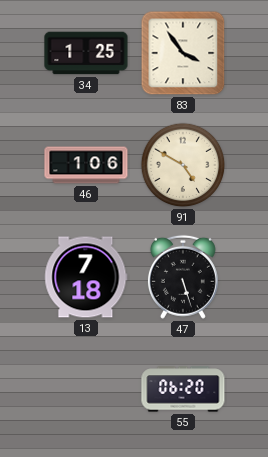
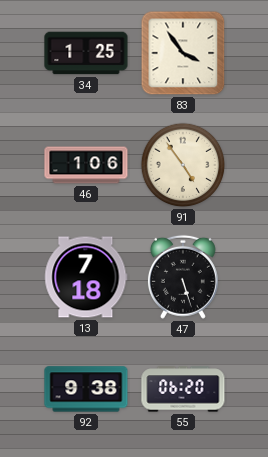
91: 4:50 -> 4:54 (183, 165)
92: none -> 9:38 (86, 389)
